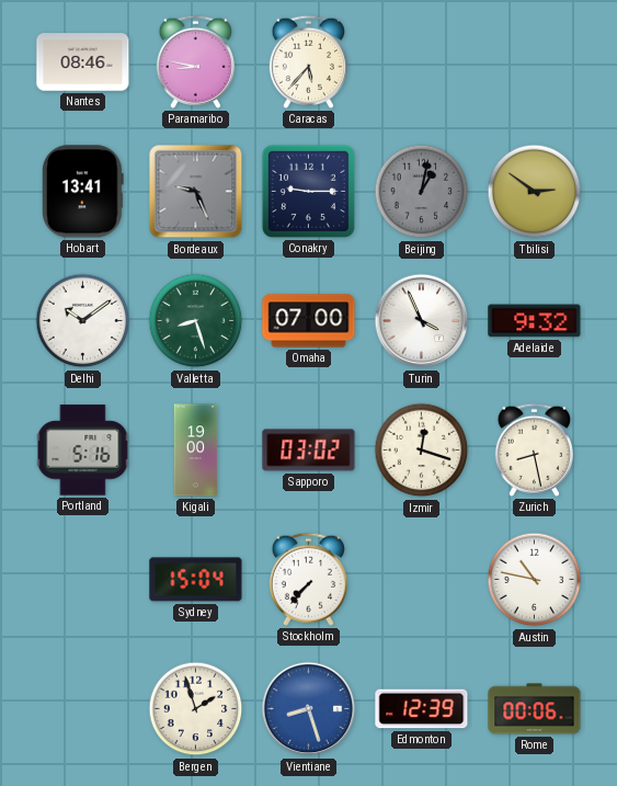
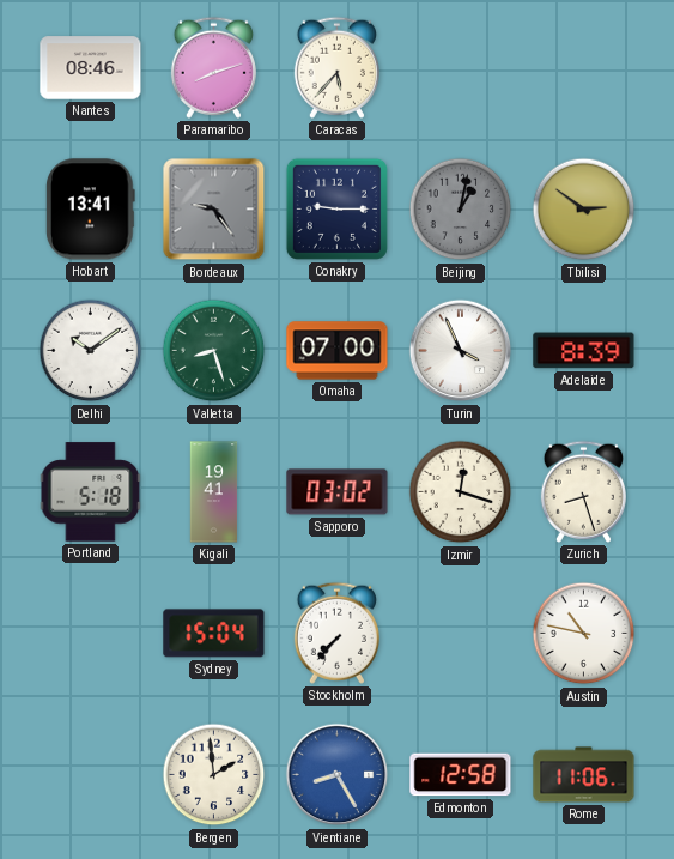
Paramaribo: 8:47 -> 8:12 (213, 67)
Bordeaux: 9:26 -> 9:24 (214, 210)
Adelaide: 9:32 -> 8:39 (584, 351)
Portland: 5:16 -> 5:18 (91, 492)
Kigali: 19:00 -> 19:41 (214, 492)
Zurich: 8:28 -> 8:27 (583, 491)
Bergen: 1:57 -> 1:59 (214, 775)
Vientiane: 8:27 -> 8:25 (338, 775)
Edmonton: 12:39 -> 12:58 (461, 775)
Rome: 00:06 -> 11:06 (584, 775)
